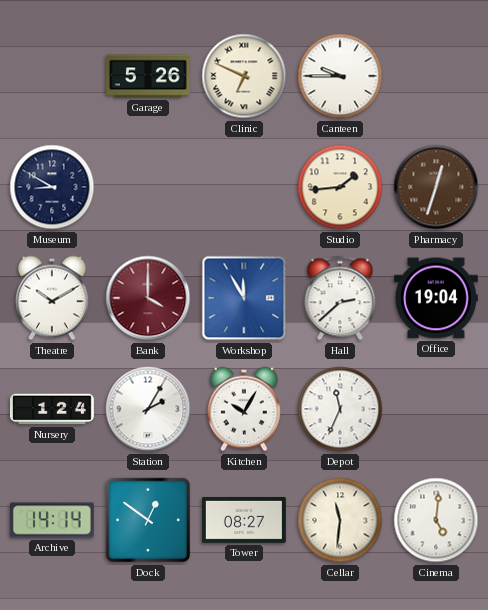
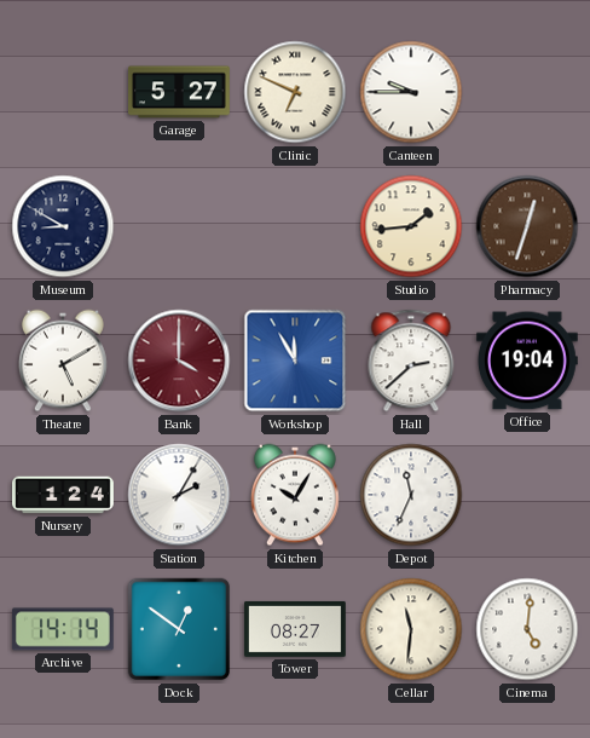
Garage: 5:26 -> 5:27 (180, 92)
Theatre: 10:10 -> 5:10 (63, 361)
